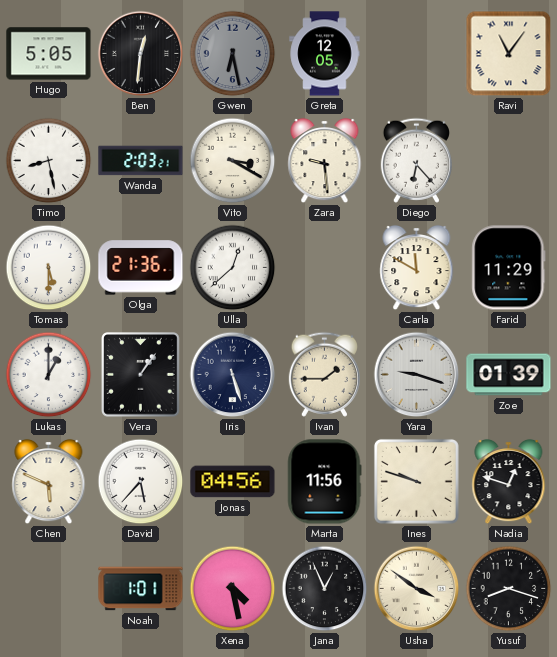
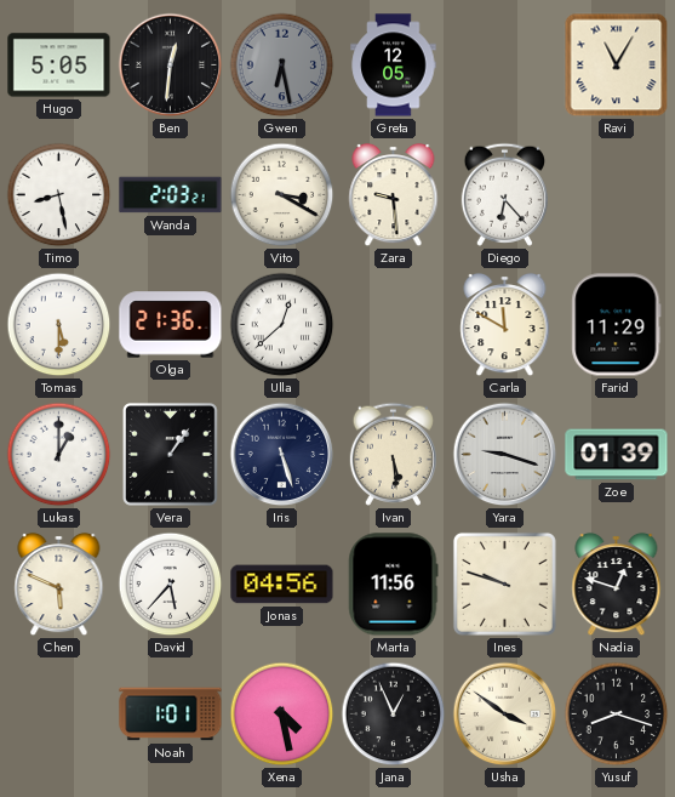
Ravi: 11:06 -> 11:05 (617, 66)
Ivan: 1:45 -> 5:29 (393, 454)
